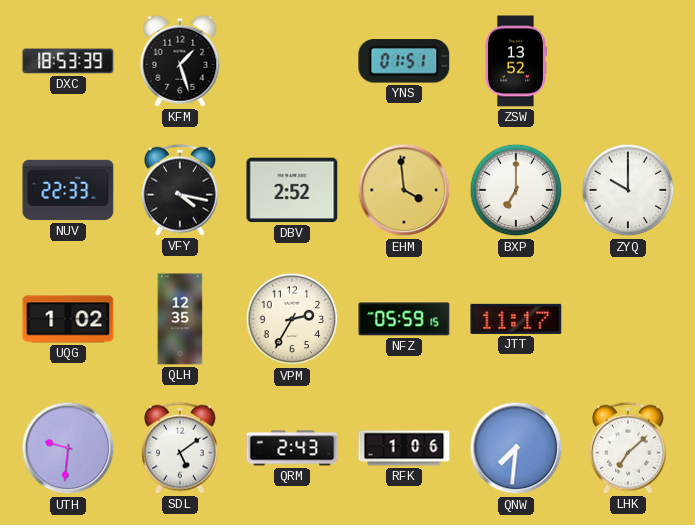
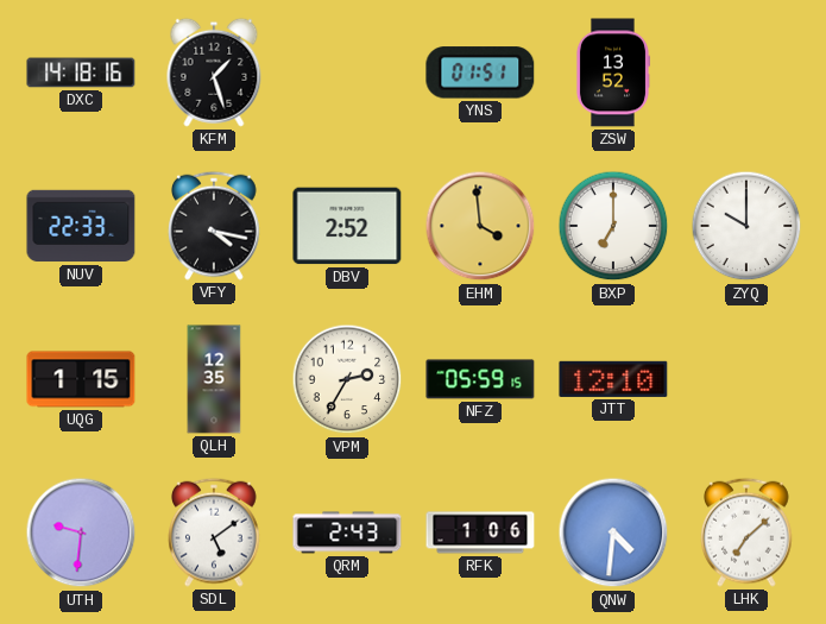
DXC: 18:53 -> 14:18 (81, 73)
UQG: 1:02 -> 1:15 (81, 379)
JTT: 11:17 -> 12:10 (613, 379)
QNW: 7:31 -> 4:31 (613, 532)
